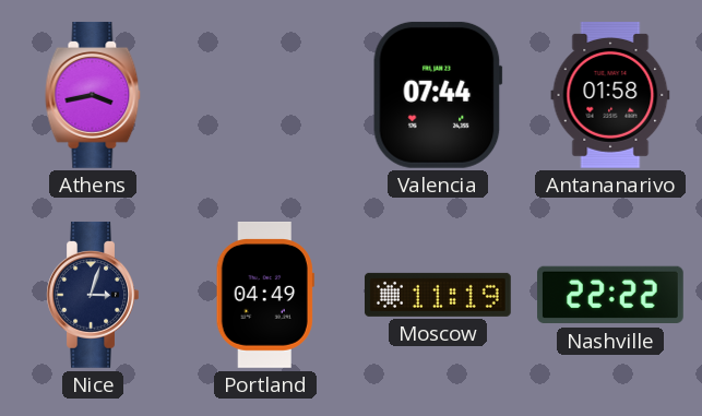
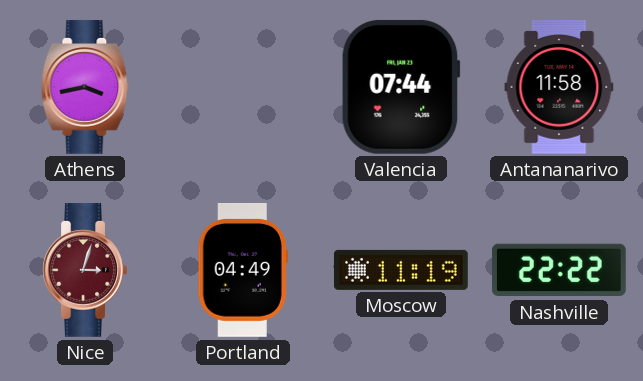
Antananarivo: 01:58 -> 11:58 (559, 87)
Nice dial: navy -> burgundy (85, 270)
